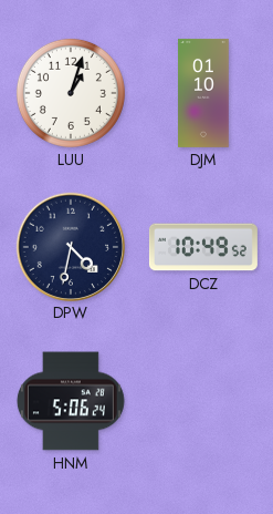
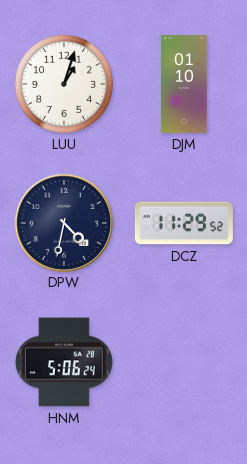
DCZ: 10:49 -> 11:29 (184, 223)
